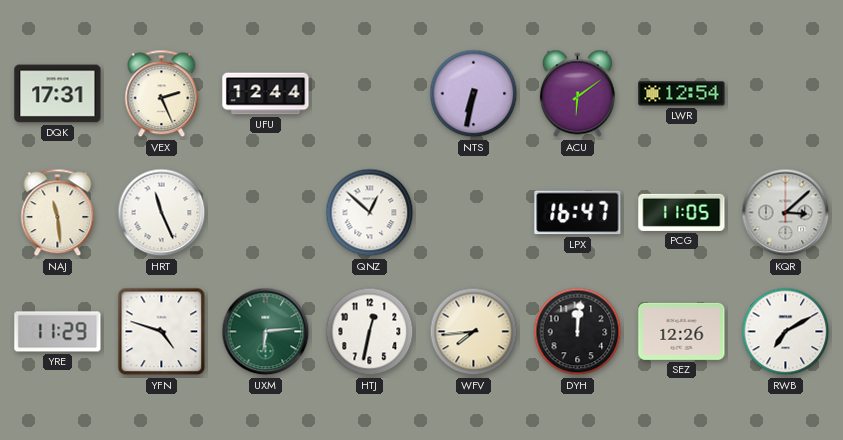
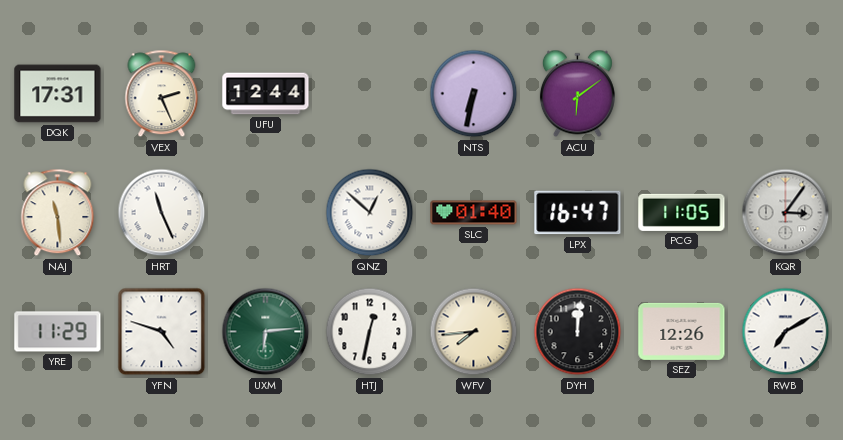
LWR: 12:54 -> none (682, 94)
SLC: none -> 01:40 (474, 213)
KQR: 3:08 -> 3:06 (786, 213)
